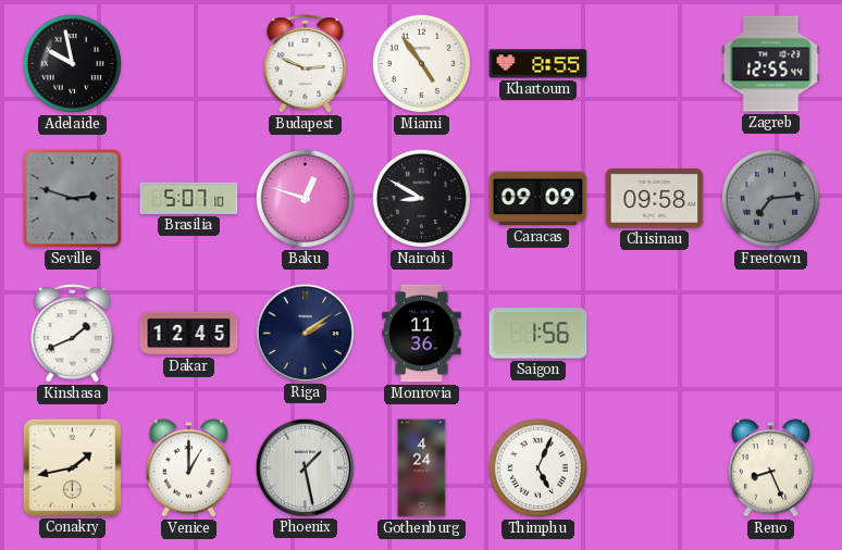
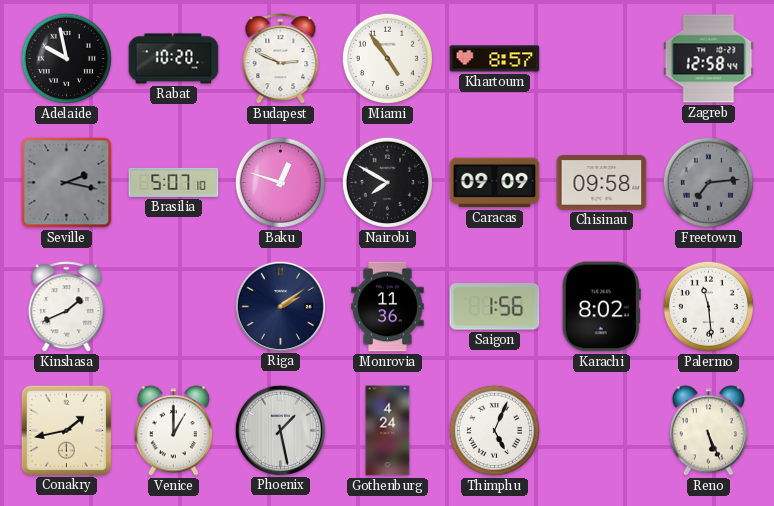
Rabat: none -> 10:20 (174, 59)
Khartoum: 8:55 -> 8:57 (495, 59)
Zagreb: 12:55 -> 12:58 (709, 59)
Seville: 2:48 -> 2:17 (67, 183)
Nairobi: 8:50 -> 7:50 (387, 182)
Dakar: 12:45 -> none (189, 334)
Karachi: none -> 8:02 (601, 307)
Palermo: none -> 11:29 (708, 306)
Reno: 8:26 -> 5:26 (708, 431)
